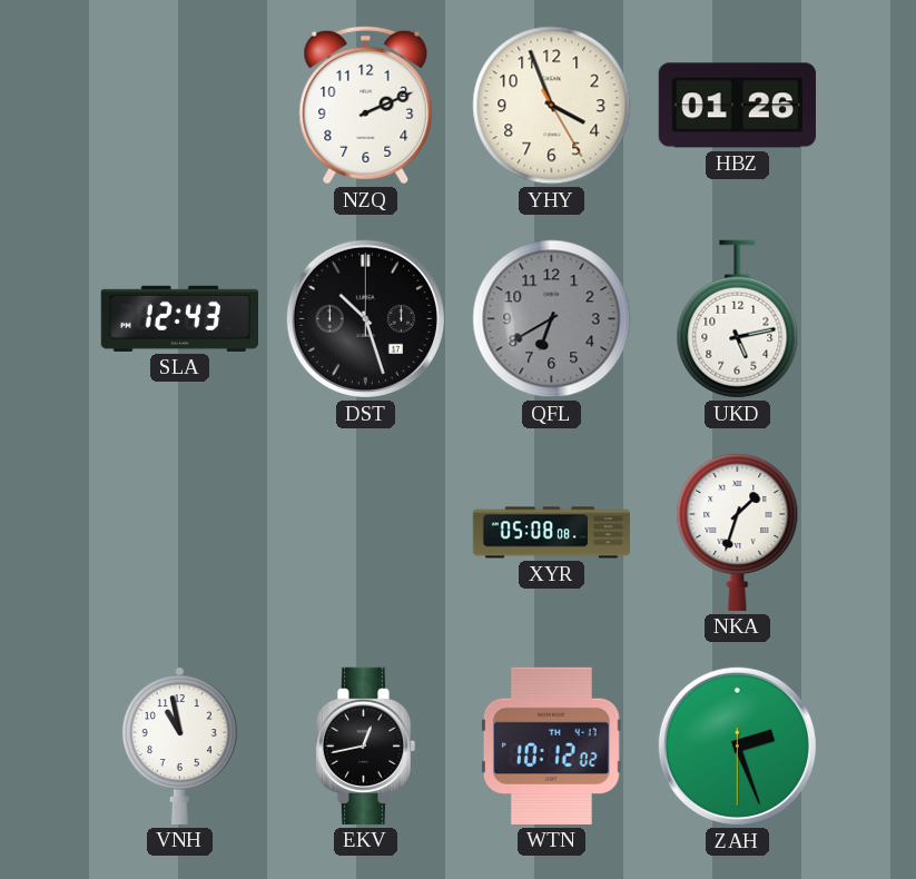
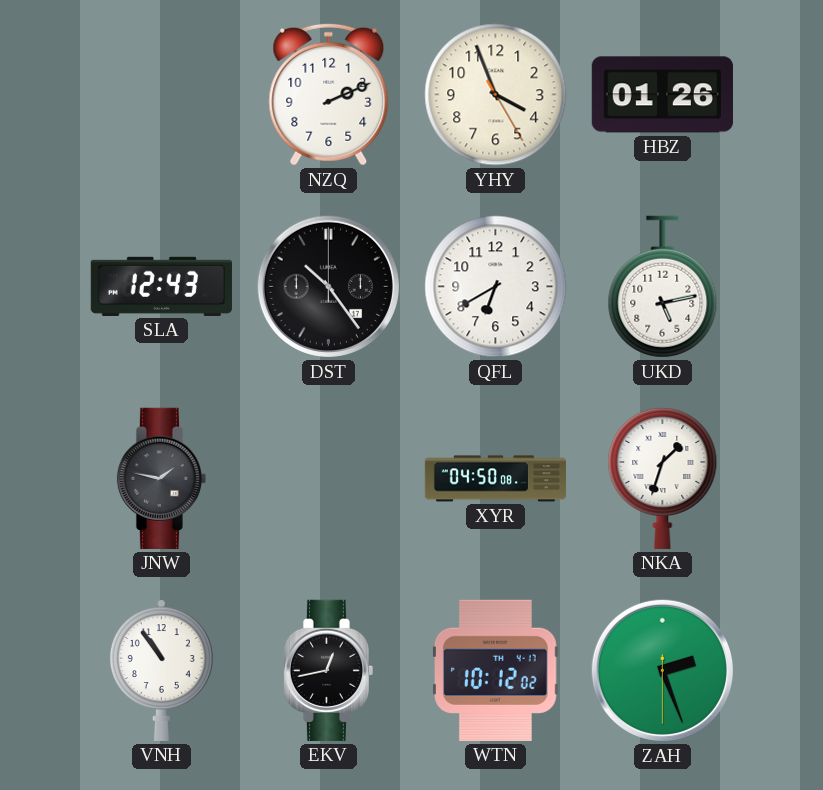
DST: 10:27 -> 10:24 (328, 286)
QFL dial: grey -> white (496, 287)
JNW: none -> 1:47 (161, 478)
XYR: 05:08 -> 04:50 (496, 479)
VNH: 10:58 -> 10:54 (161, 670)
